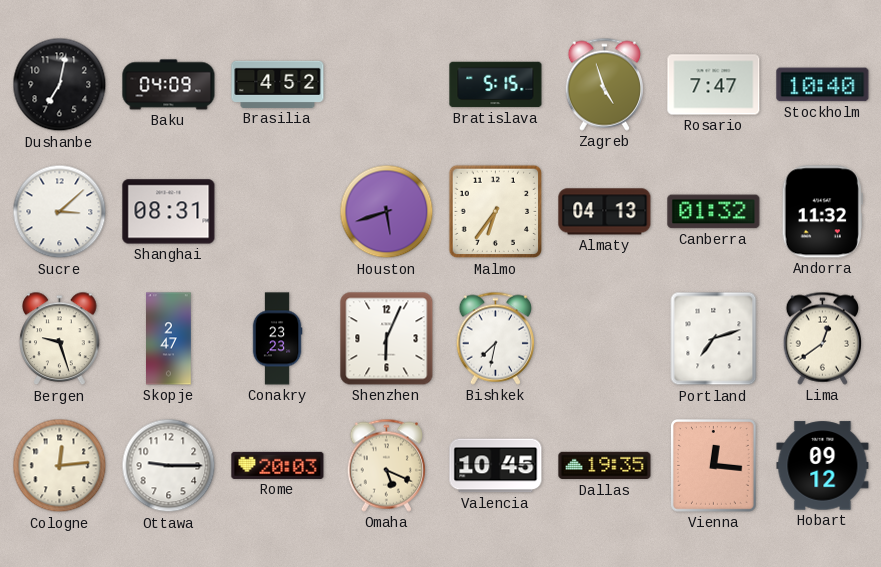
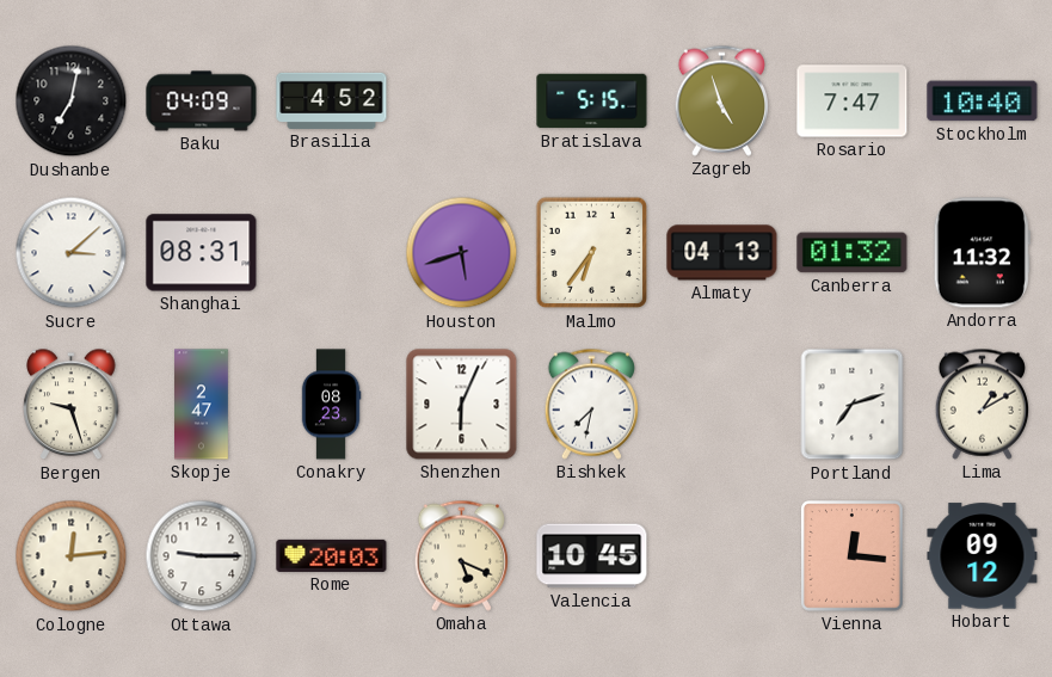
Conakry: 23:23 -> 08:23 (331, 405)
Lima: 12:39 -> 1:10 (982, 404)
Dallas: 19:35 -> none (605, 466)
